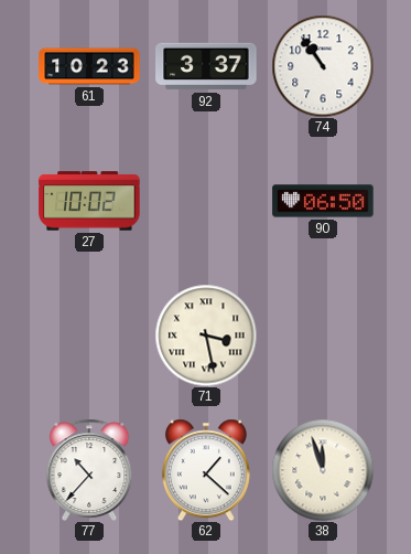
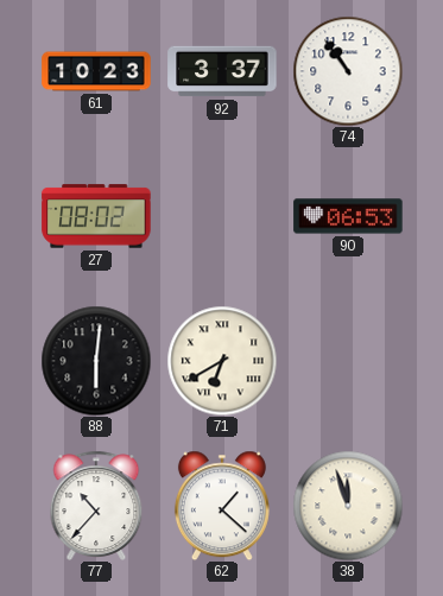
27: 10:02 -> 08:02 (96, 216)
90: 06:50 -> 06:53 (348, 216)
88: none -> 6:01 (96, 361)
71: 3:28 -> 6:40 (222, 361)
